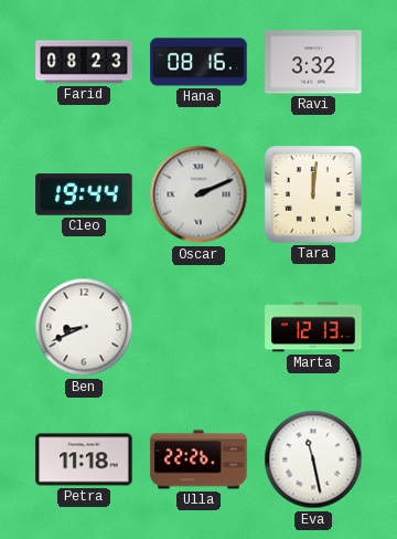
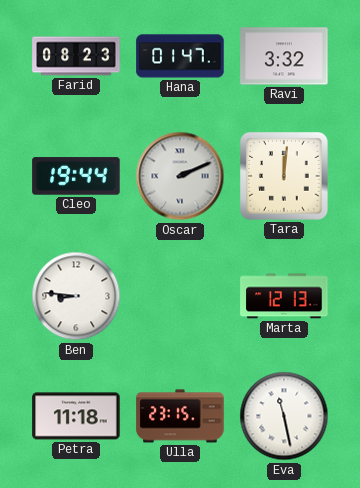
Hana: 08:16 -> 01:47 (180, 56)
Ben: 8:41 -> 8:46 (76, 296)
Ulla: 22:26 -> 23:15 (180, 416)
